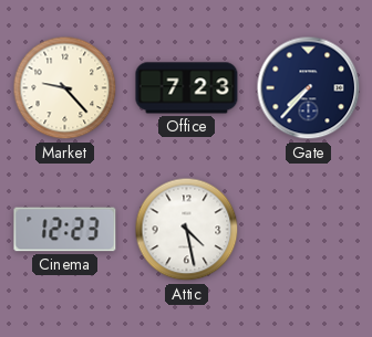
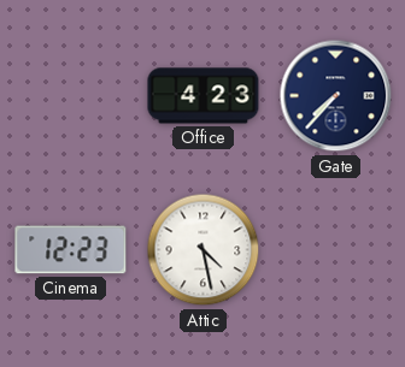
Market: 9:23 -> none (65, 88)
Office: 7:23 -> 4:23 (204, 96)
